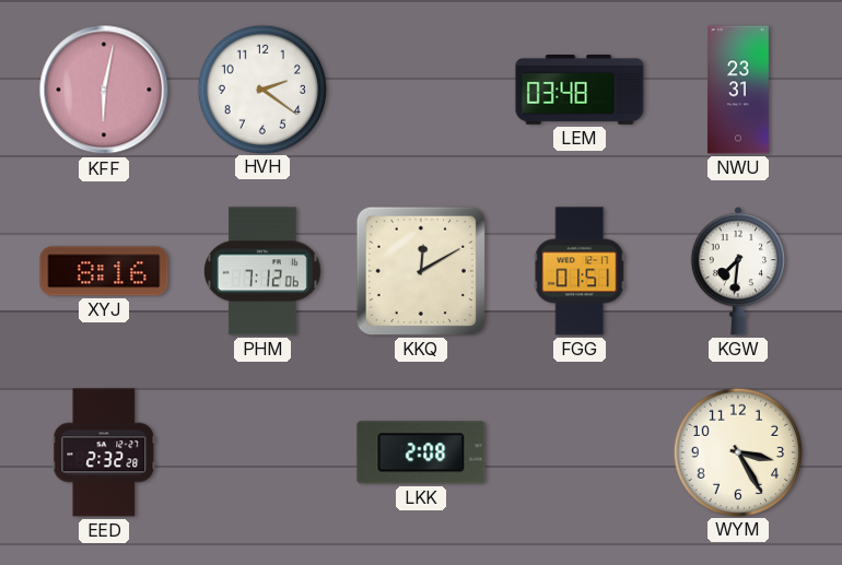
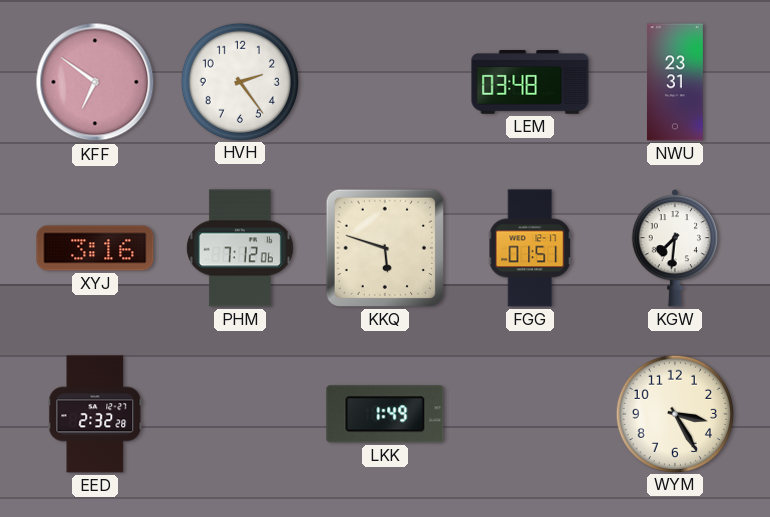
KFF: 6:02 -> 6:51 (95, 82)
HVH: 2:21 -> 2:24 (239, 81)
XYJ: 8:16 -> 3:16 (95, 248)
KKQ: 12:10 -> 5:48 (385, 248)
LKK: 2:08 -> 1:49 (385, 414)
